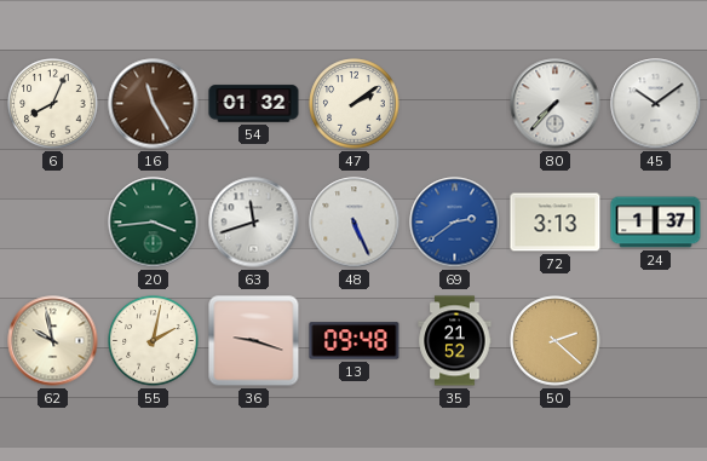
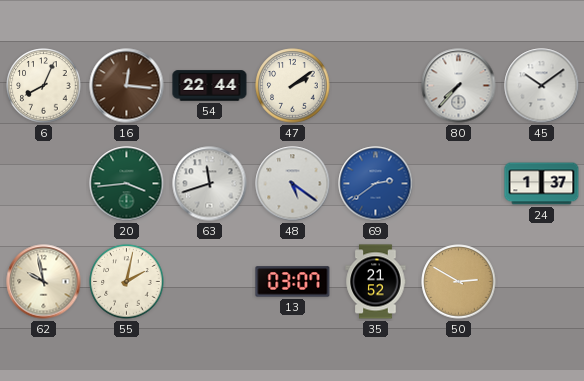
16: 11:25 -> 12:16 (127, 86)
54: 01:32 -> 22:44 (210, 86)
48: 5:26 -> 5:21 (293, 184)
72: 3:13 -> none (556, 223)
36: 9:18 -> none (254, 341)
13: 09:48 -> 03:07 (293, 282)
50: 2:22 -> 2:50 (459, 282)
